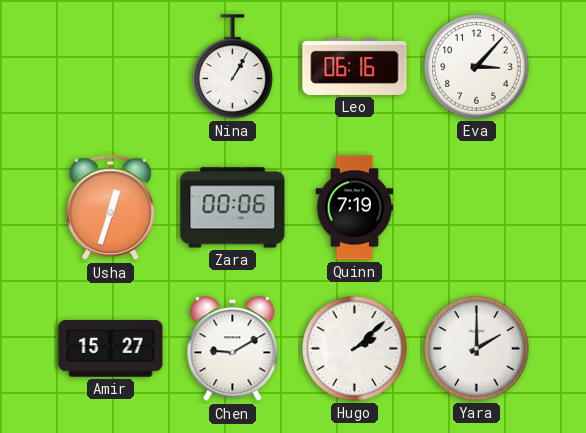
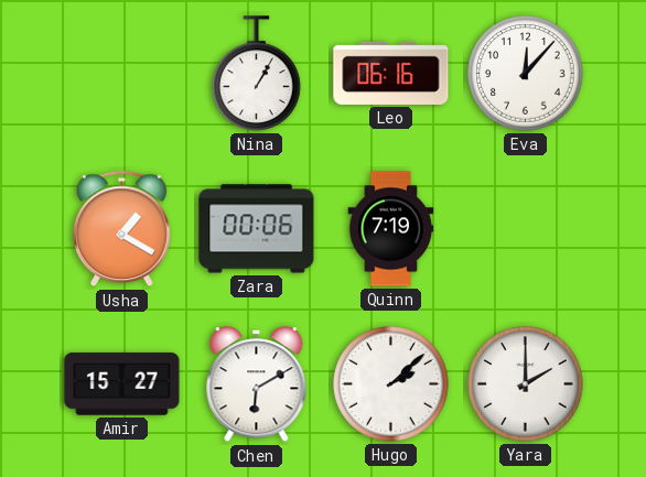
Eva: 3:07 -> 12:07 (526, 74)
Usha: 12:33 -> 1:20 (122, 229)
Chen: 9:10 -> 6:10 (257, 384)
